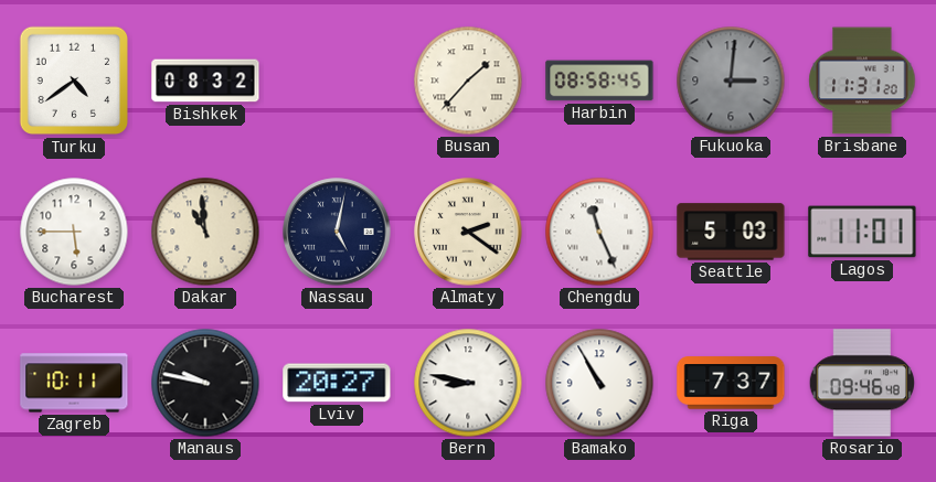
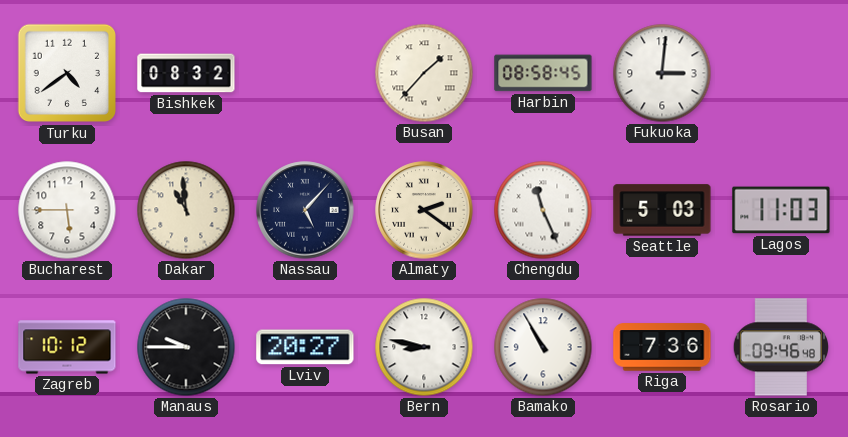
Fukuoka dial: grey -> white (662, 73)
Brisbane: 11:31 -> none (862, 81)
Nassau: 5:02 -> 5:07 (305, 210)
Lagos: 11:01 -> 11:03 (781, 210)
Zagreb: 10:11 -> 10:12 (67, 347)
Manaus: 9:47 -> 9:45 (186, 347)
Riga: 7:37 -> 7:36 (662, 347)
